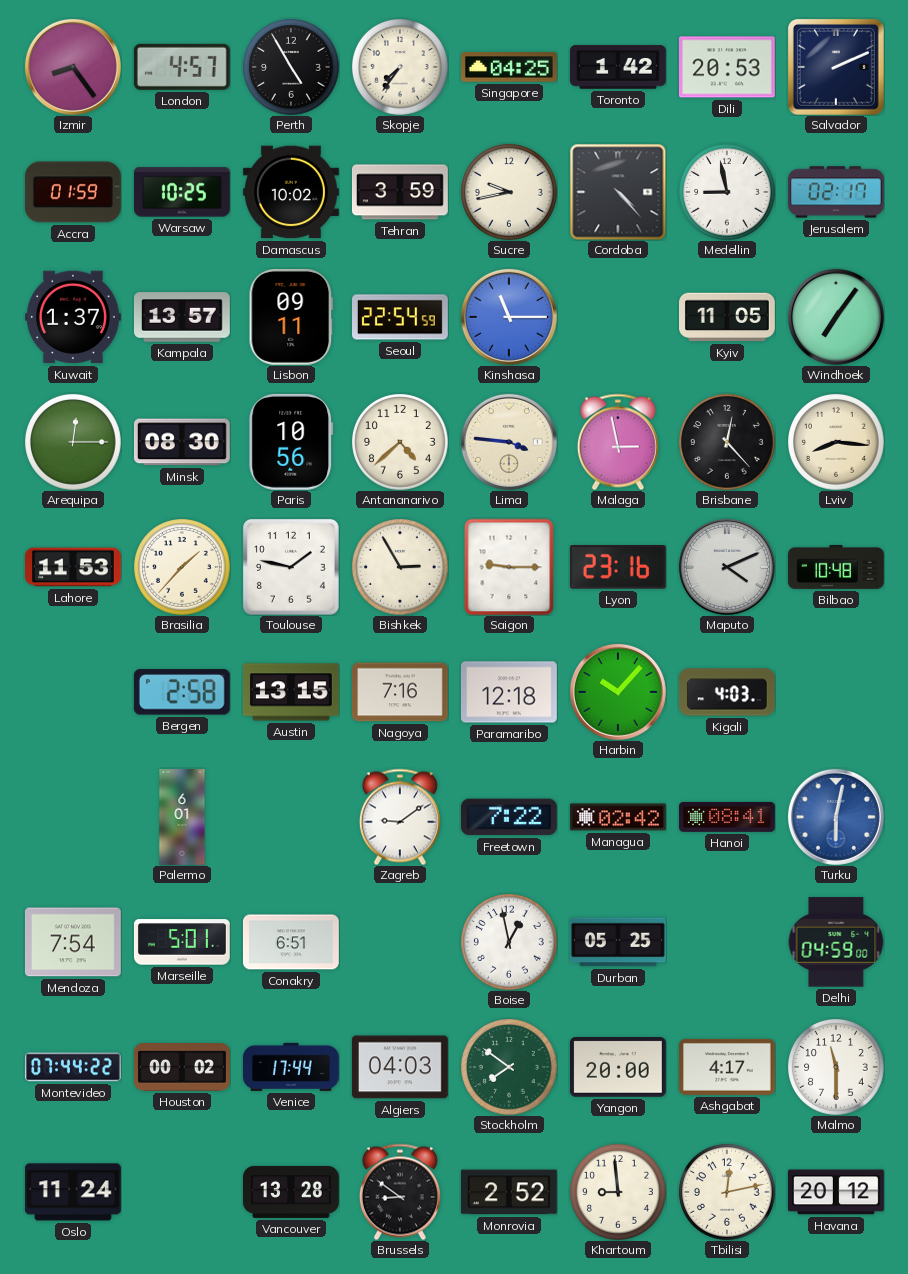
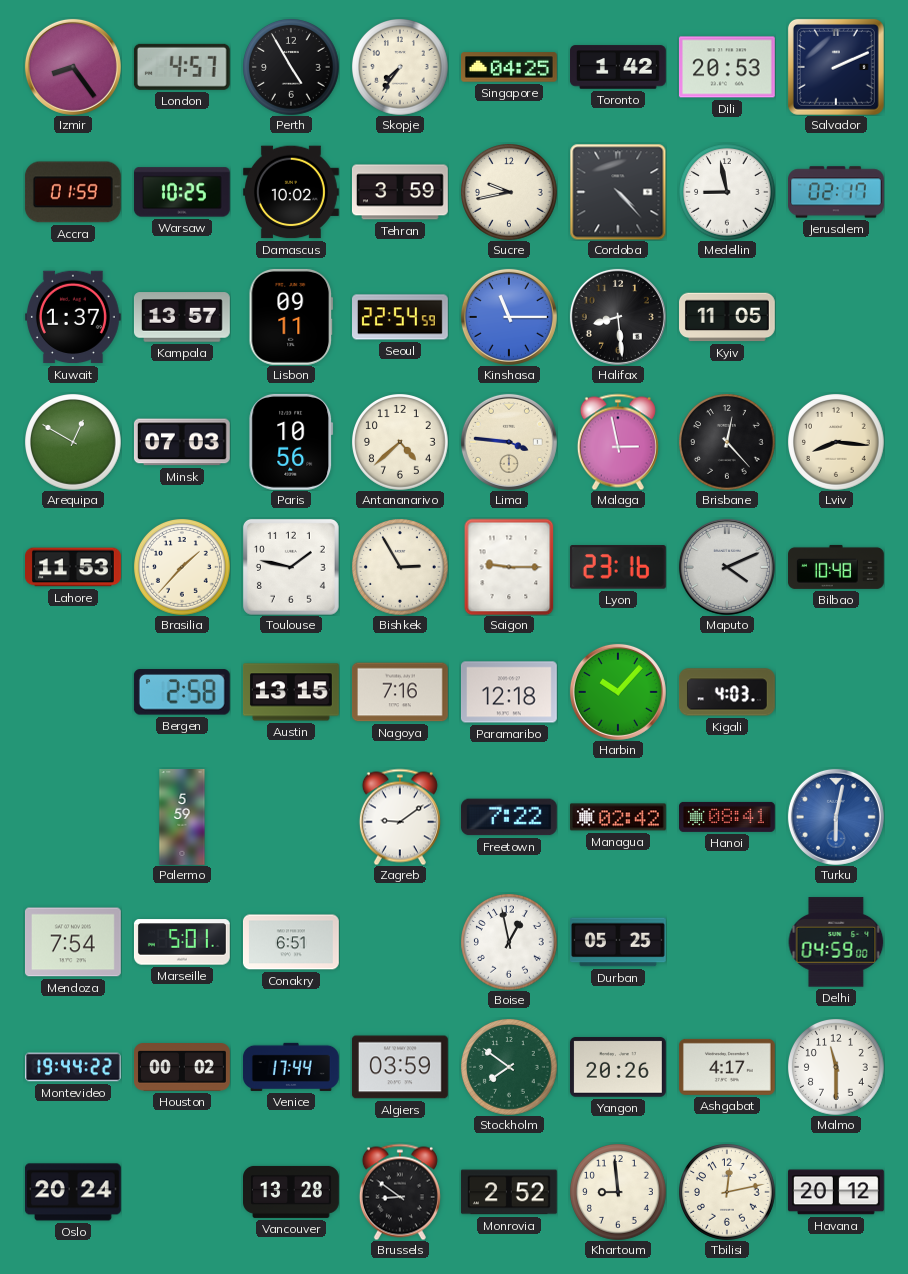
Halifax: none -> 8:29 (618, 317)
Windhoek: 7:06 -> none (836, 317)
Arequipa: 12:15 -> 12:50 (73, 442)
Minsk: 08:30 -> 07:03 (182, 442)
Palermo: 6:01 -> 5:59 (182, 818)
Montevideo: 07:44 -> 19:44 (74, 1067)
Algiers: 04:03 -> 03:59 (400, 1067)
Yangon: 20:00 -> 20:26 (618, 1067)
Oslo: 11:24 -> 20:24 (73, 1192)
